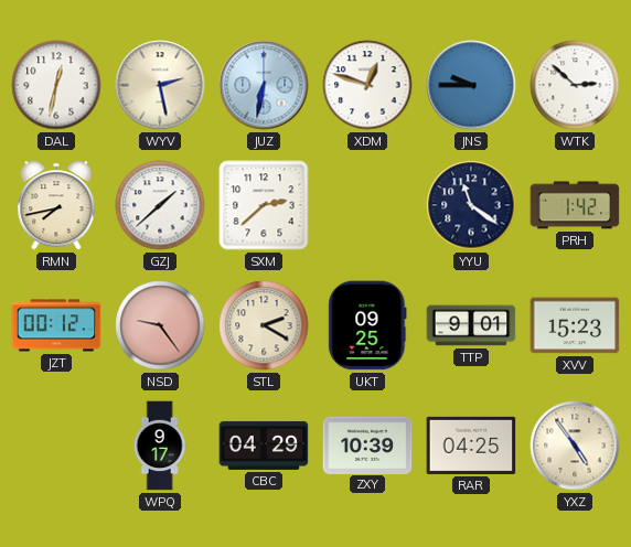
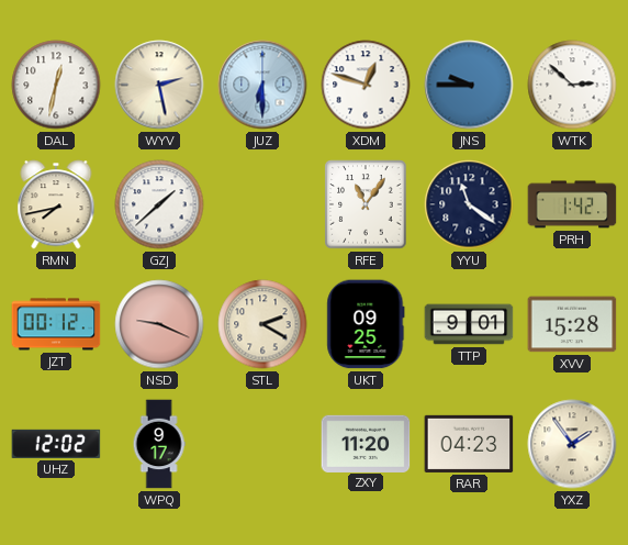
JUZ: 6:32 -> 6:30 (262, 85)
SXM: 2:38 -> none (264, 205)
RFE: none -> 11:06 (366, 204)
NSD: 9:24 -> 9:19 (159, 324)
XVV: 15:23 -> 15:28 (572, 324)
UHZ: none -> 12:02 (56, 444)
CBC: 04:29 -> none (264, 446)
ZXY: 10:39 -> 11:20 (366, 443)
RAR: 04:25 -> 04:23 (469, 444)
YXZ: 4:54 -> 1:54 (572, 444)
